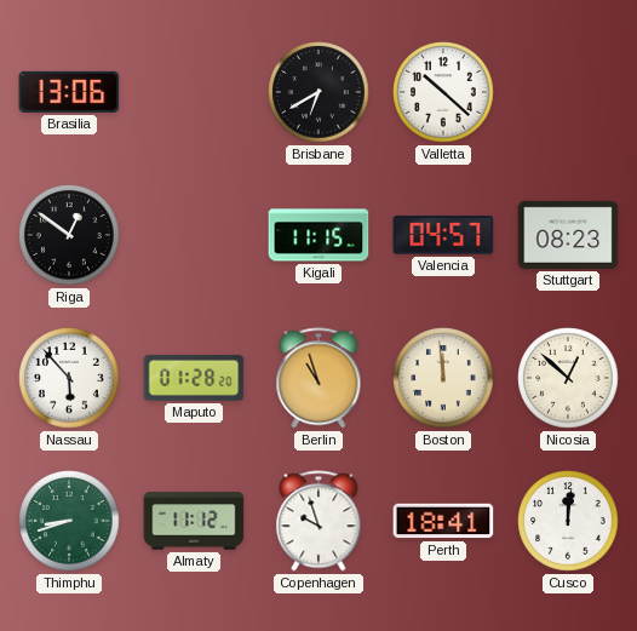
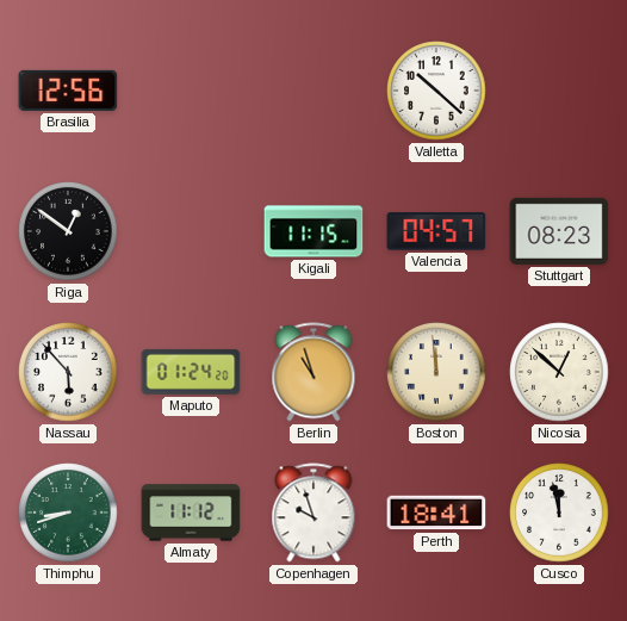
Brasilia: 13:06 -> 12:56 (68, 91)
Brisbane: 6:40 -> none (318, 92)
Maputo: 01:28 -> 01:24 (191, 372)
Cusco: 12:01 -> 11:58 (559, 513)
